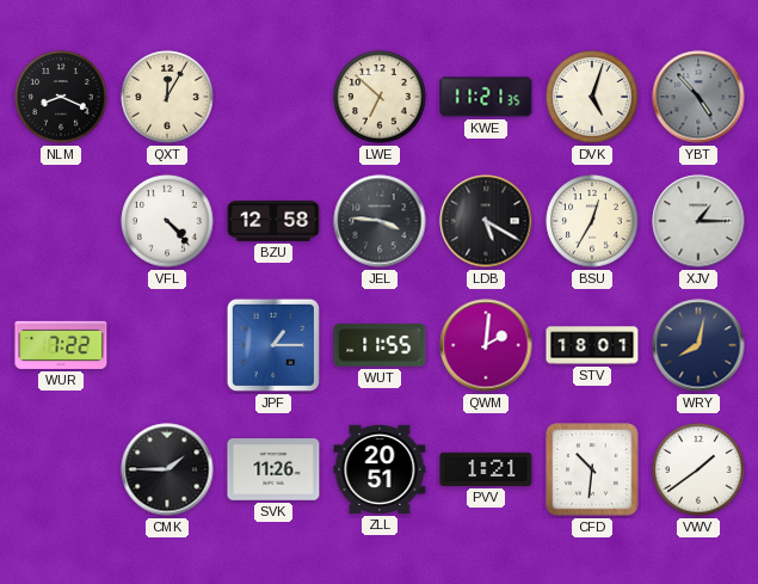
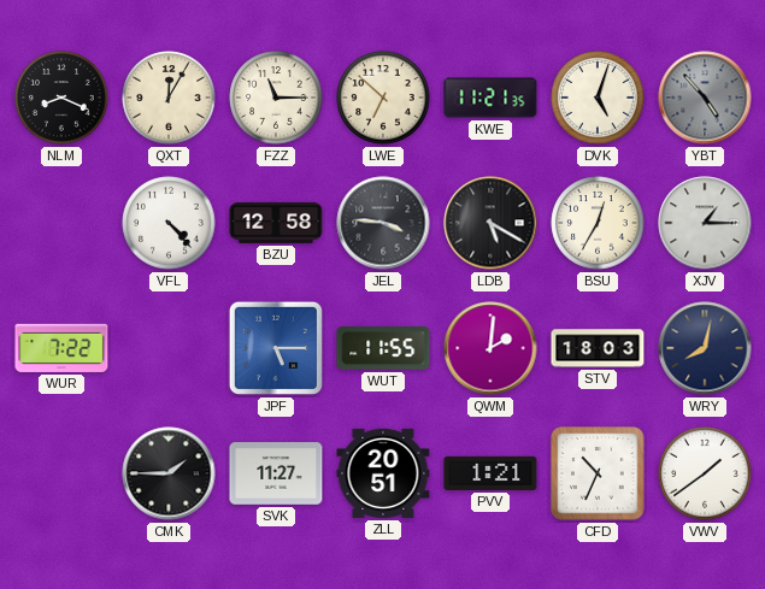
FZZ: none -> 11:15 (276, 98)
JPF: 1:15 -> 5:15 (276, 348)
STV: 18:01 -> 18:03 (598, 348)
SVK: 11:26 -> 11:27 (276, 473)
CFD: 10:31 -> 10:34 (598, 473)
